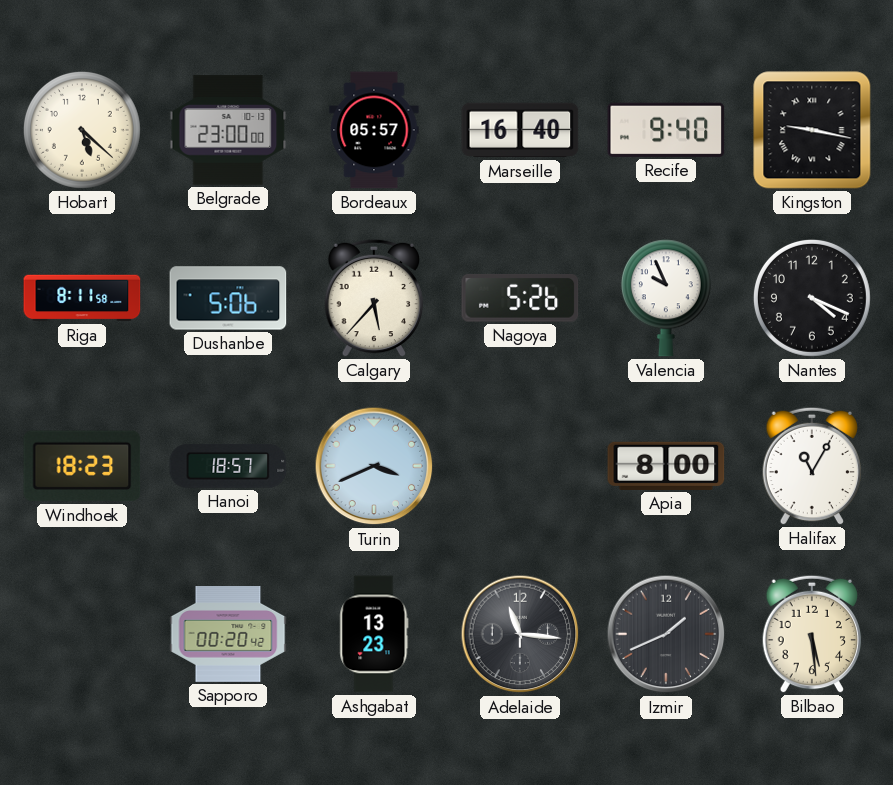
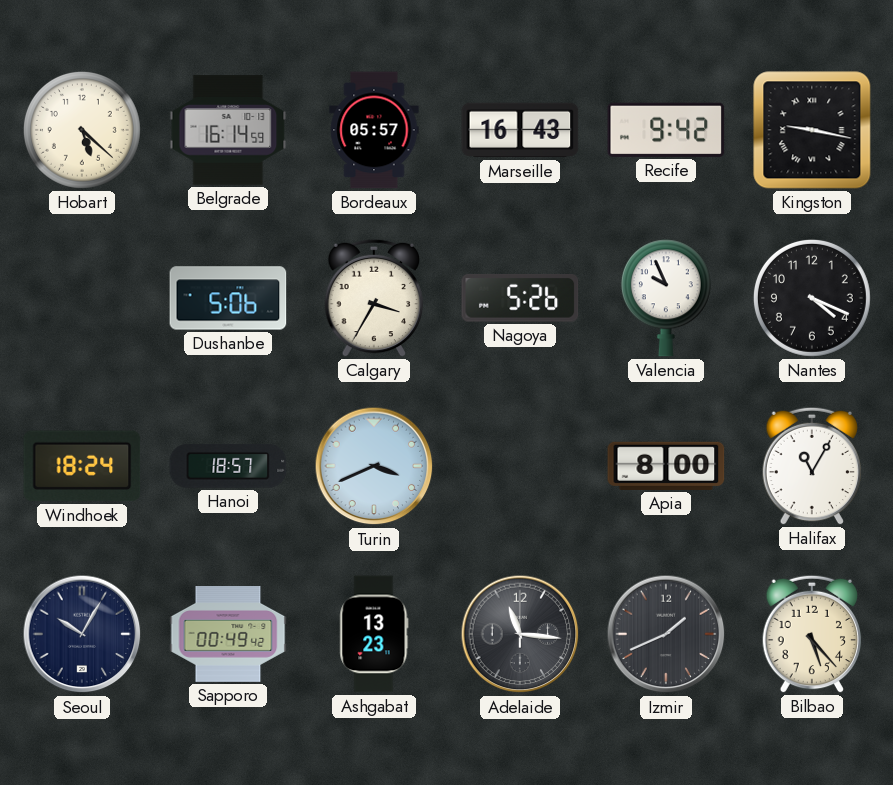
Belgrade: 23:00 -> 16:14 (228, 130)
Marseille: 16:40 -> 16:43 (520, 130)
Recife: 9:40 -> 9:42 (666, 130)
Riga: 8:11 -> none (82, 298)
Calgary: 5:37 -> 3:35 (374, 298)
Windhoek: 18:23 -> 18:24 (82, 466)
Seoul: none -> 10:05 (82, 634)
Sapporo: 00:20 -> 00:49 (228, 635)
Bilbao: 5:29 -> 5:23 (812, 634)
